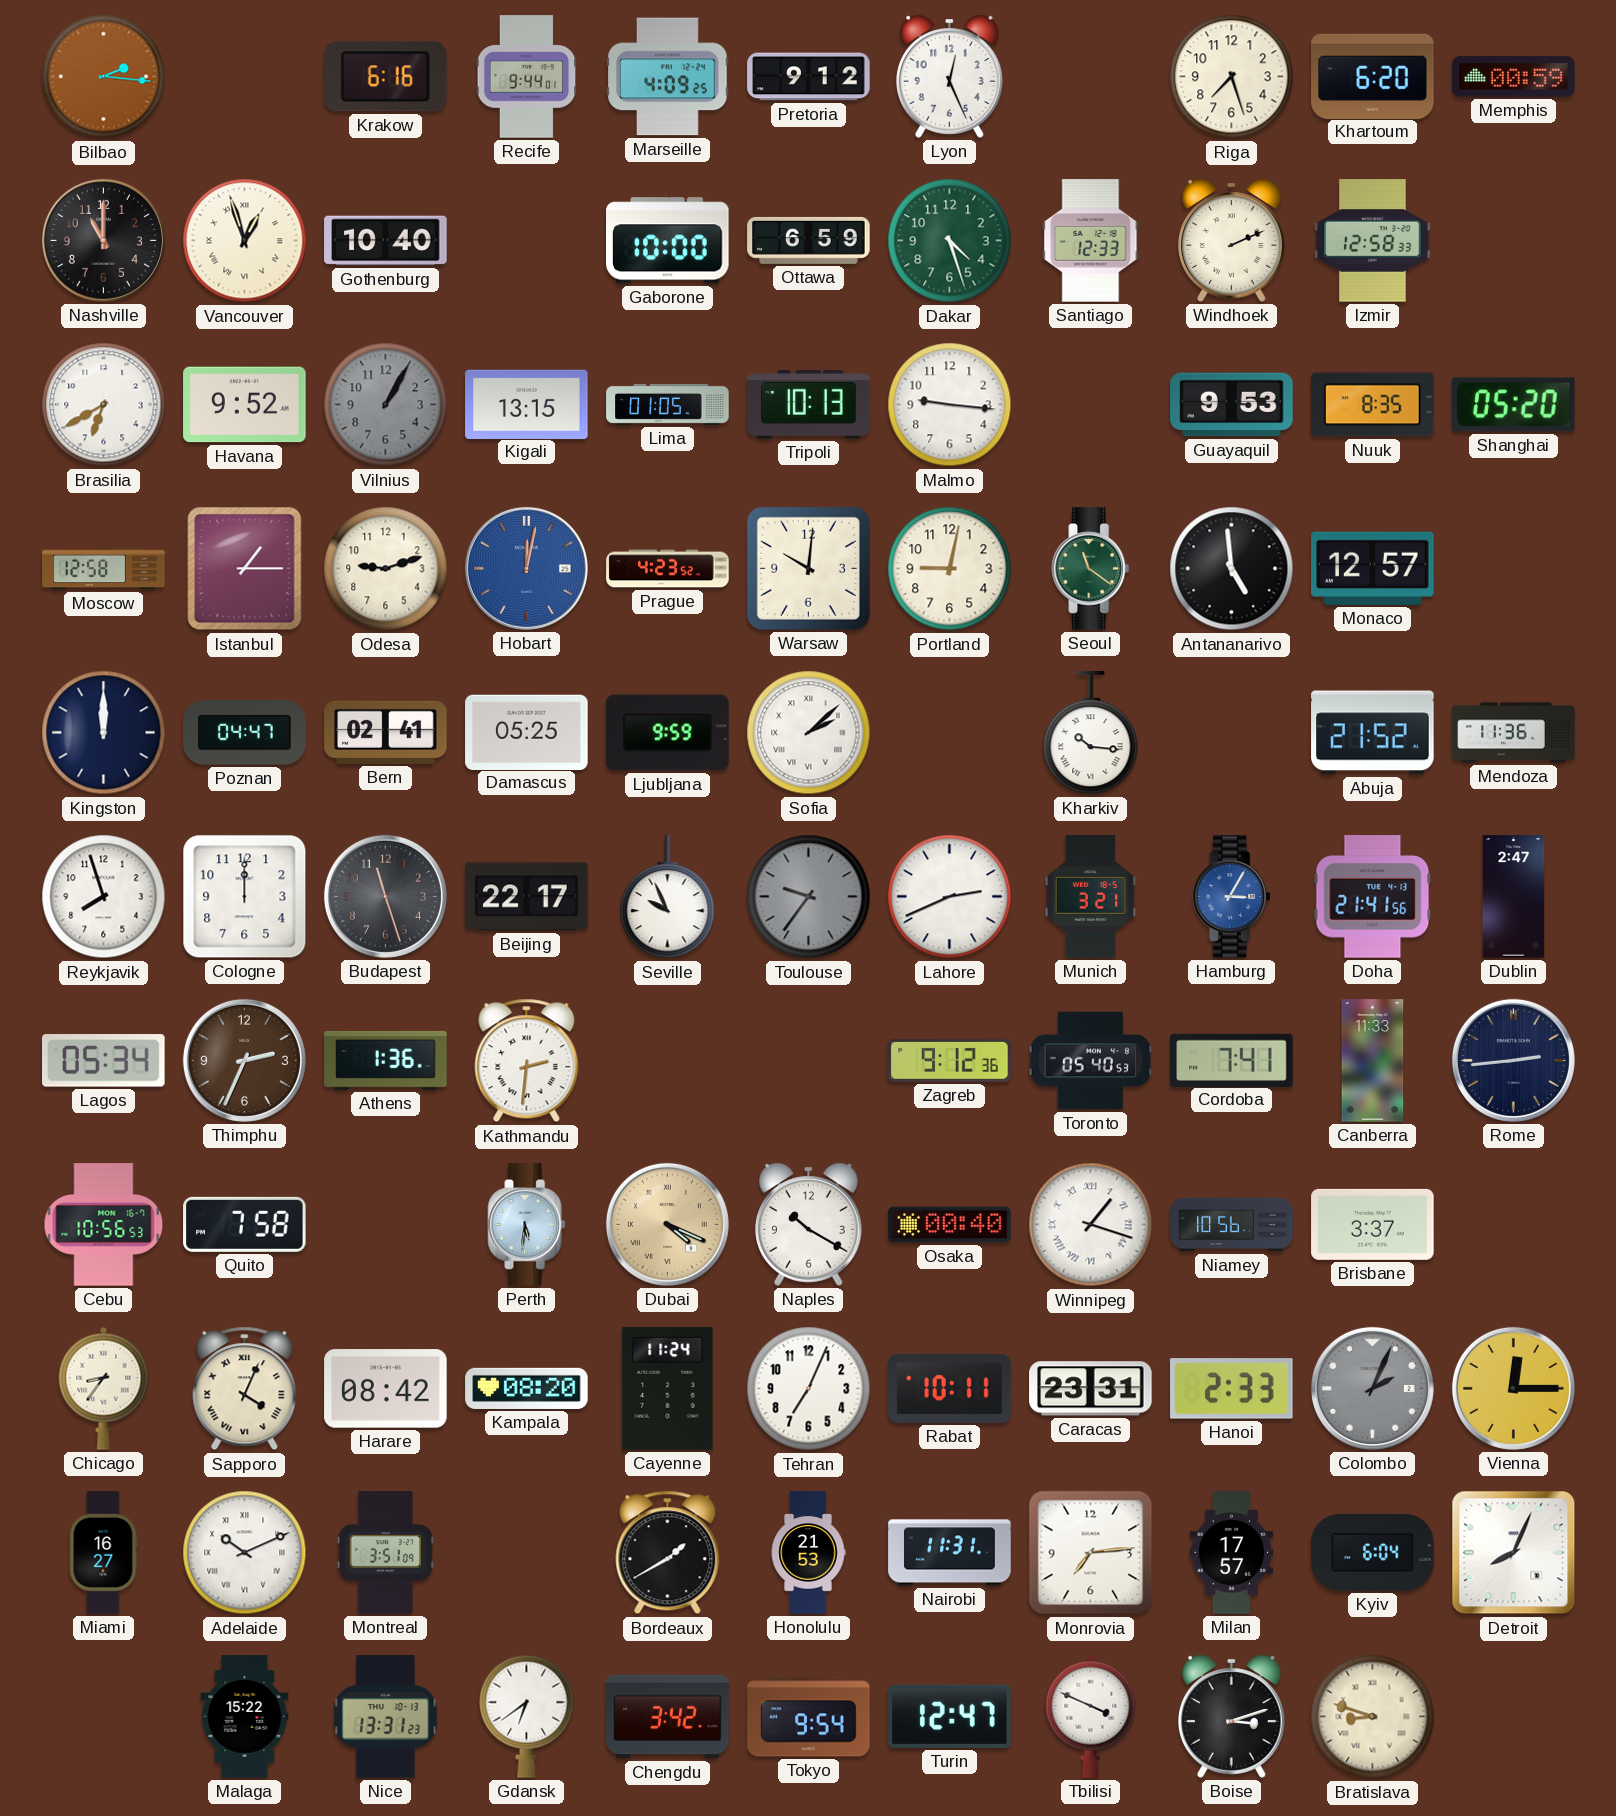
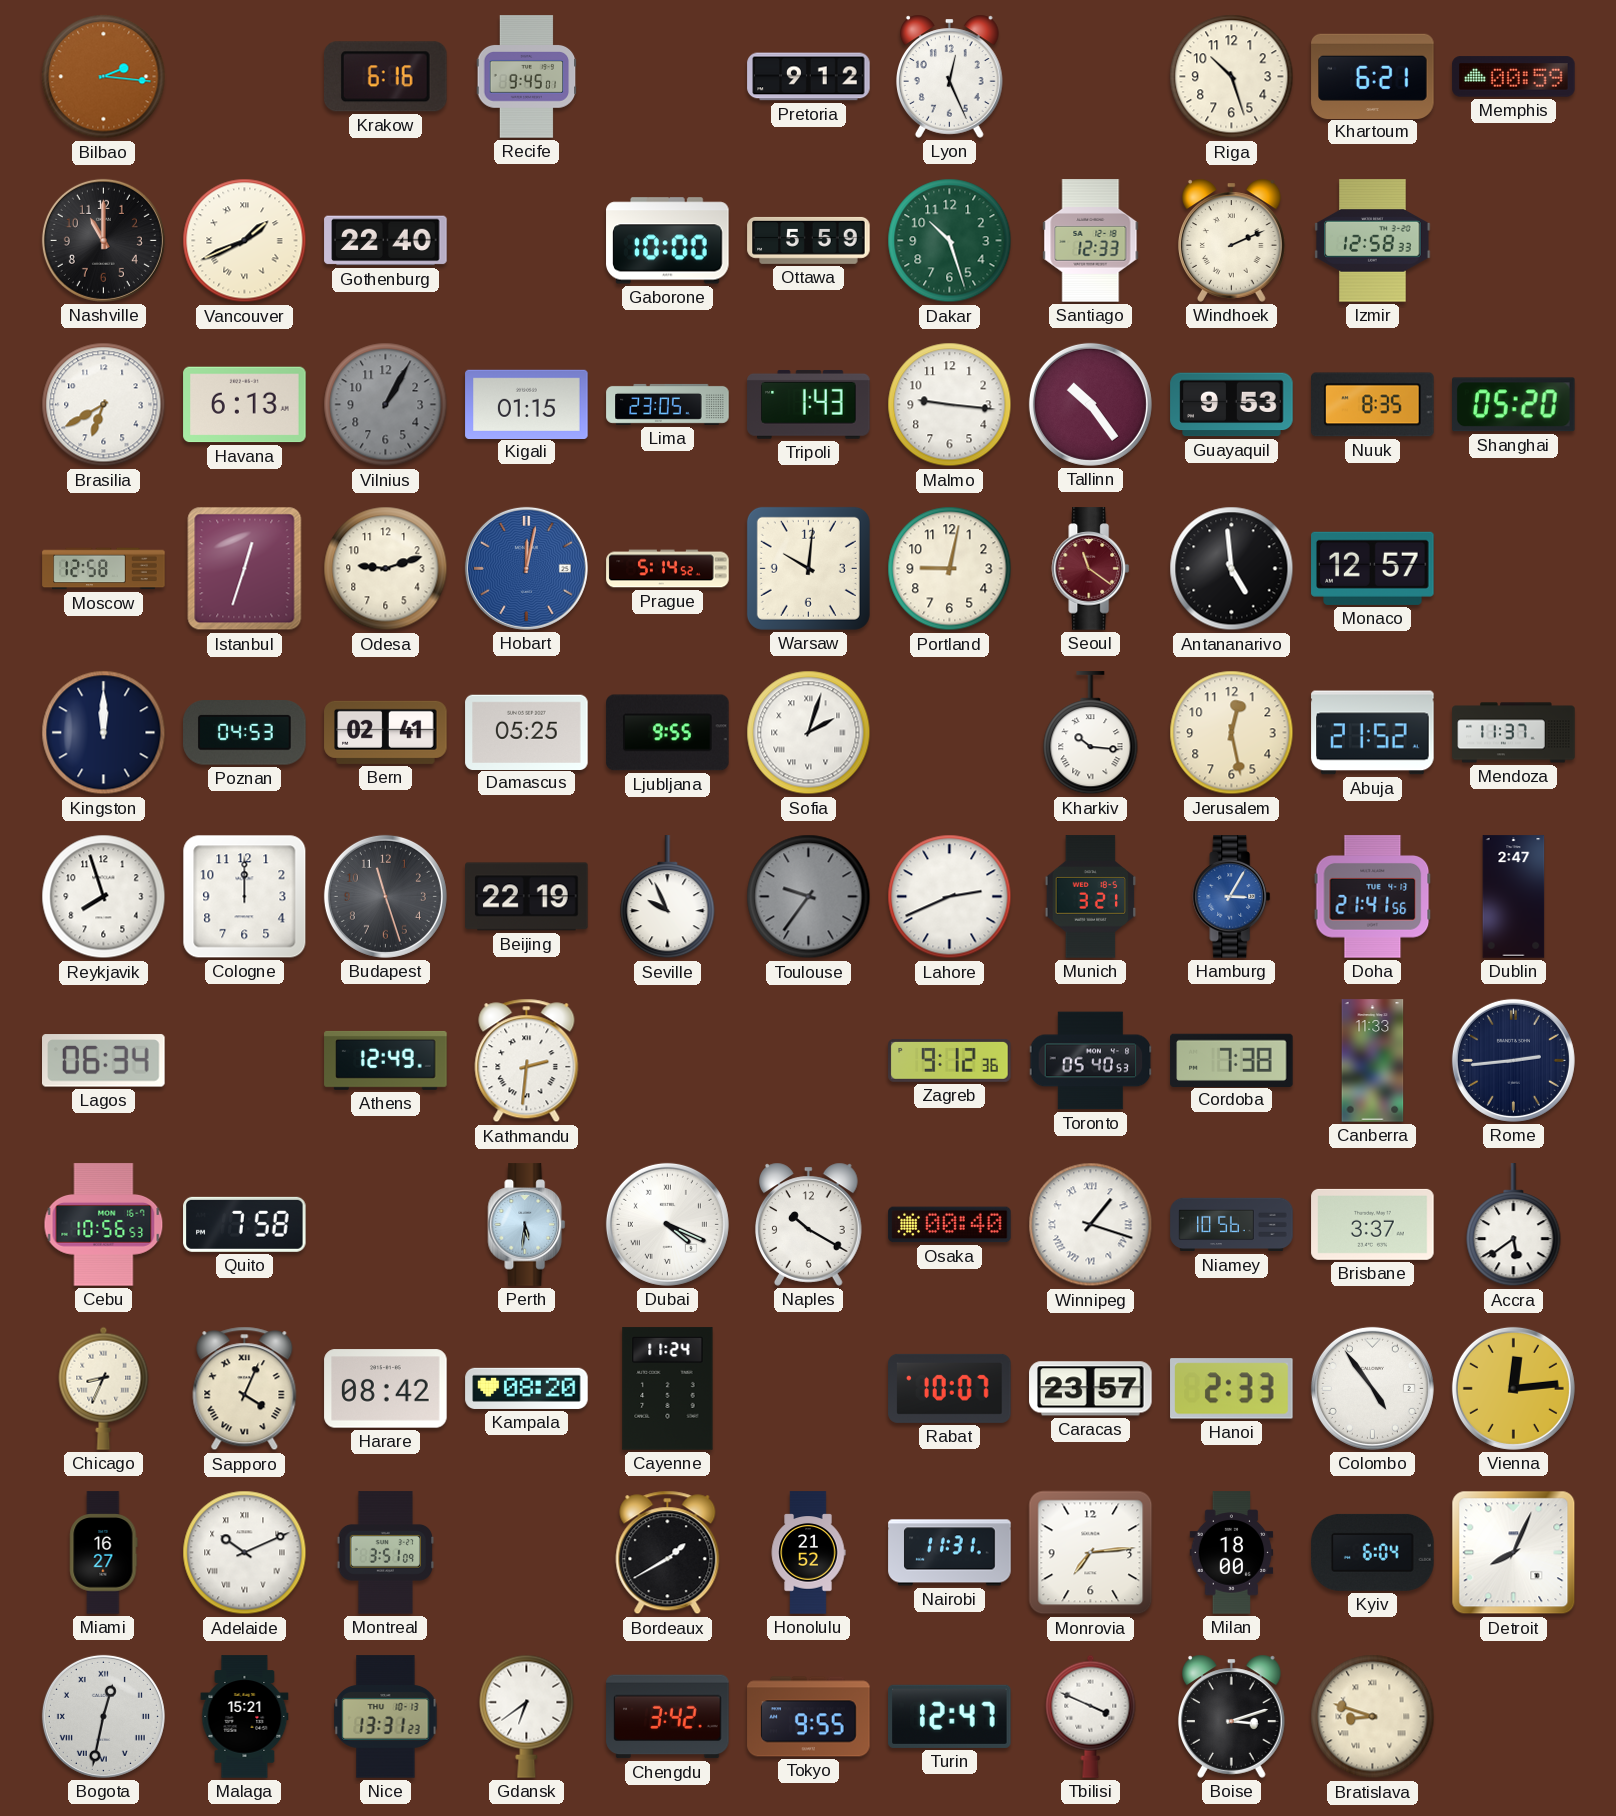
Recife: 9:44 -> 9:45 (527, 77)
Marseille: 4:09 -> none (668, 77)
Riga: 7:27 -> 10:27 (1232, 77)
Khartoum: 6:20 -> 6:21 (1373, 76)
Vancouver: 12:57 -> 1:41 (245, 241)
Gothenburg: 10:40 -> 22:40 (386, 241)
Ottawa: 6:59 -> 5:59 (809, 240)
Dakar: 4:27 -> 10:27 (950, 241)
Havana: 9:52 -> 6:13 (245, 405)
Kigali: 13:15 -> 01:15 (527, 404)
Lima: 01:05 -> 23:05 (668, 404)
Tripoli: 10:13 -> 1:43 (809, 404)
Tallinn: none -> 10:24 (1090, 404)
Istanbul: 1:15 -> 12:33 (245, 569)
Prague: 4:23 -> 5:14 (668, 569)
Seoul dial: green -> burgundy (1091, 569)
Poznan: 04:47 -> 04:53 (245, 733)
Ljubljana: 9:59 -> 9:55 (668, 733)
Sofia: 2:08 -> 2:03 (809, 733)
Jerusalem: none -> 12:28 (1232, 733)
Mendoza: 11:36 -> 11:37 (1514, 733)
Beijing: 22:17 -> 22:19 (527, 897)
Lagos: 05:34 -> 06:34 (104, 1061)
Thimphu: 2:34 -> none (244, 1060)
Athens: 1:36 -> 12:49 (386, 1060)
Cordoba: 7:41 -> 7:38 (1232, 1060)
Dubai dial: champagne -> white (667, 1224)
Accra: none -> 5:39 (1514, 1225)
Chicago: 8:36 -> 8:34 (104, 1388)
Tehran: 7:04 -> none (809, 1389)
Rabat: 10:11 -> 10:07 (950, 1388)
Caracas: 23:31 -> 23:57 (1091, 1389)
Colombo: 2:04 -> 4:54 (1372, 1388)
Colombo dial: grey -> white (1372, 1388)
Vienna: 12:15 -> 12:14 (1513, 1388)
Honolulu: 21:53 -> 21:52 (808, 1553)
Milan: 17:57 -> 18:00 (1232, 1553)
Bogota: none -> 12:32 (103, 1716)
Malaga: 15:22 -> 15:21 (245, 1717)
Tokyo: 9:54 -> 9:55 (809, 1717)
